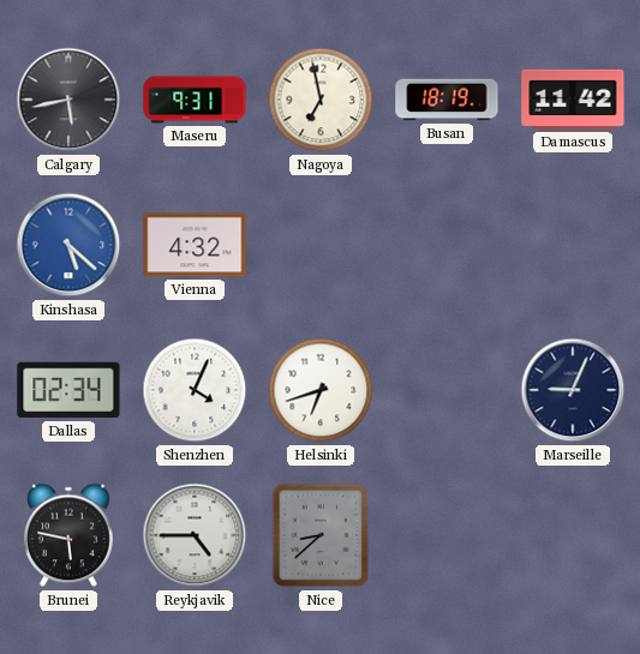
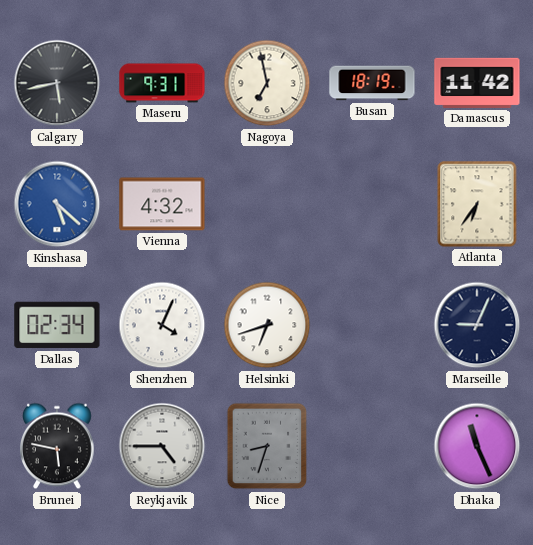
Atlanta: none -> 6:36 (477, 204)
Nice: 8:38 -> 8:33 (267, 446)
Dhaka: none -> 11:26 (477, 446)
